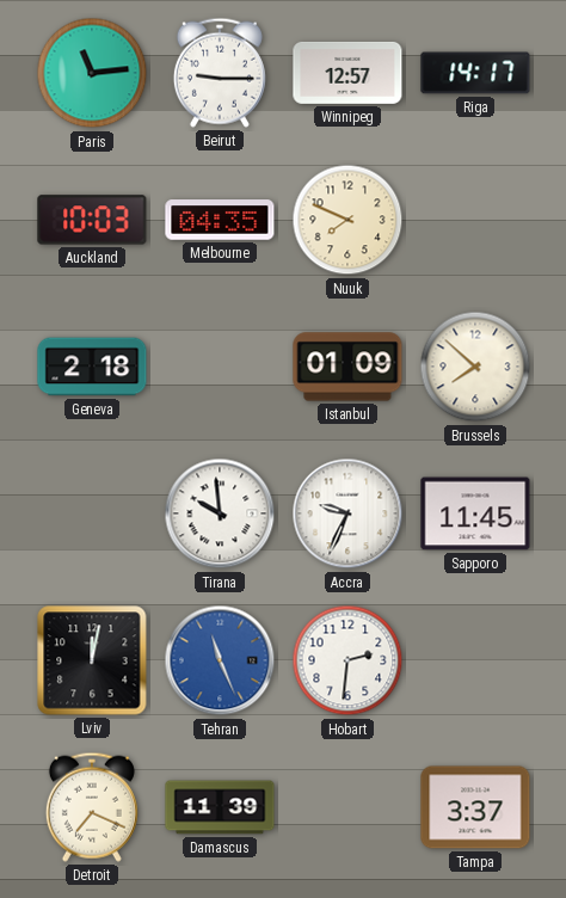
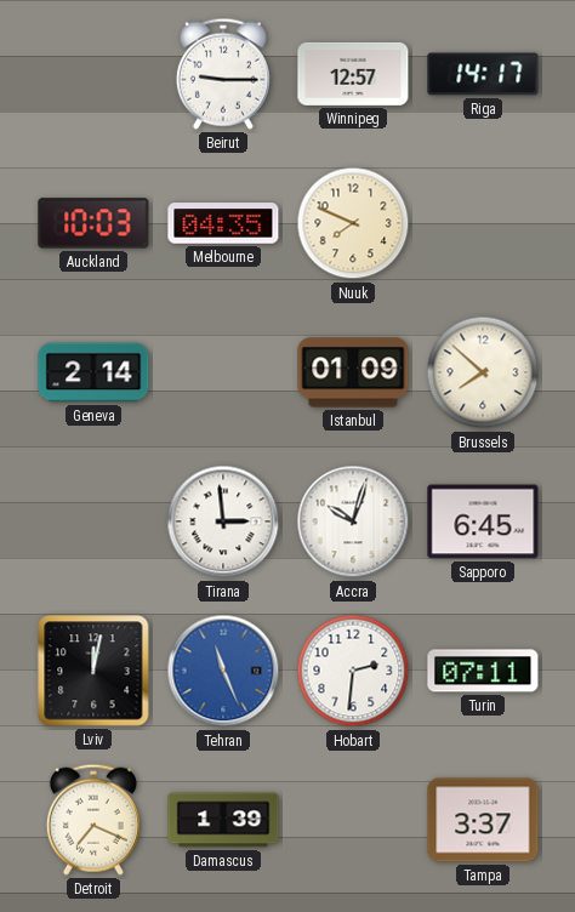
Paris: 11:14 -> none (92, 73)
Geneva: 2:18 -> 2:14 (93, 372)
Tirana: 9:59 -> 2:59 (223, 521)
Accra: 9:34 -> 10:03 (353, 521)
Sapporo: 11:45 -> 6:45 (483, 521)
Turin: none -> 07:11 (483, 671)
Damascus: 11:39 -> 1:39 (223, 820)
